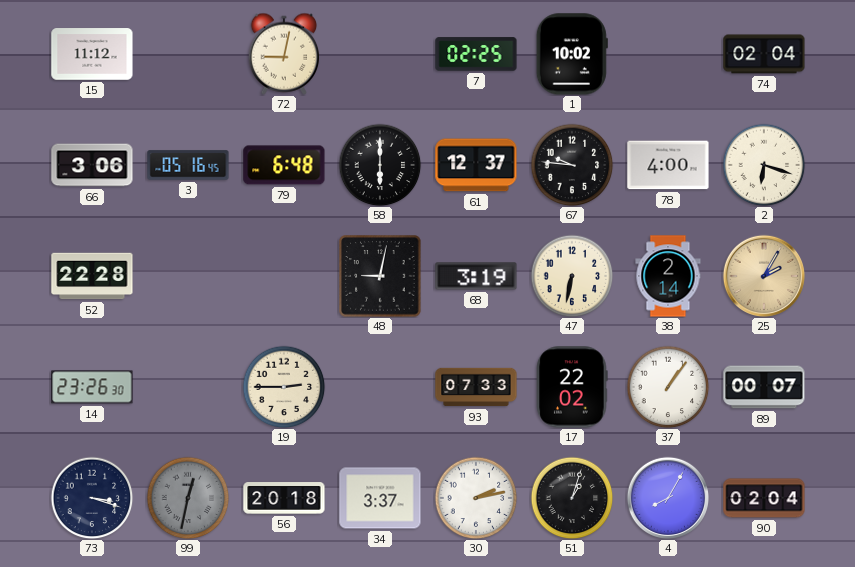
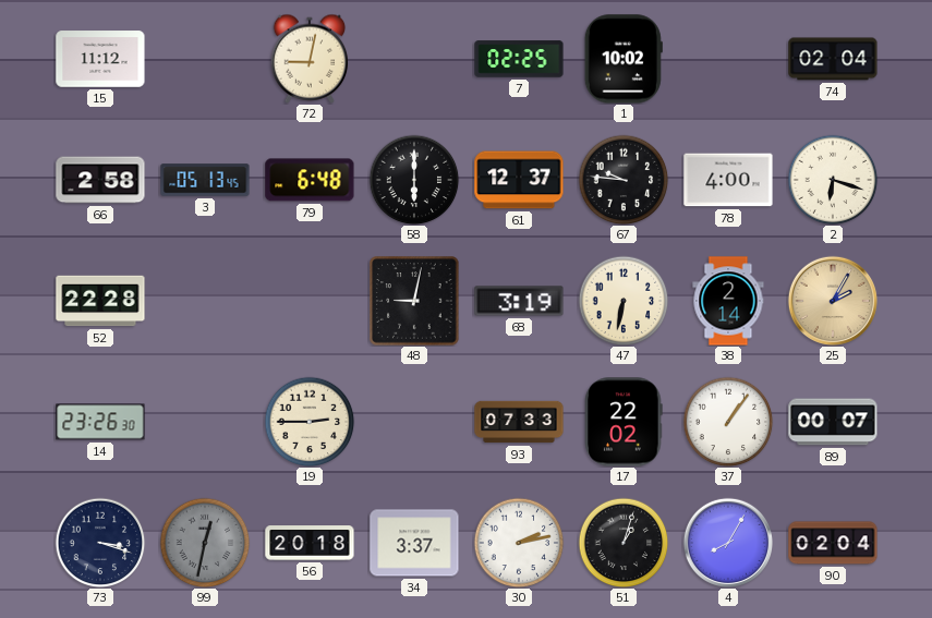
66: 3:06 -> 2:58 (100, 180)
3: 05:16 -> 05:13 (205, 180)
